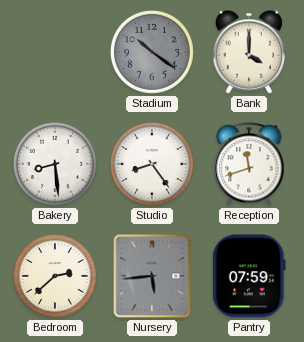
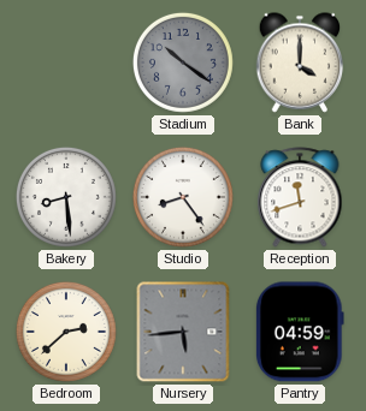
Pantry: 07:59 -> 04:59 (300, 332)
